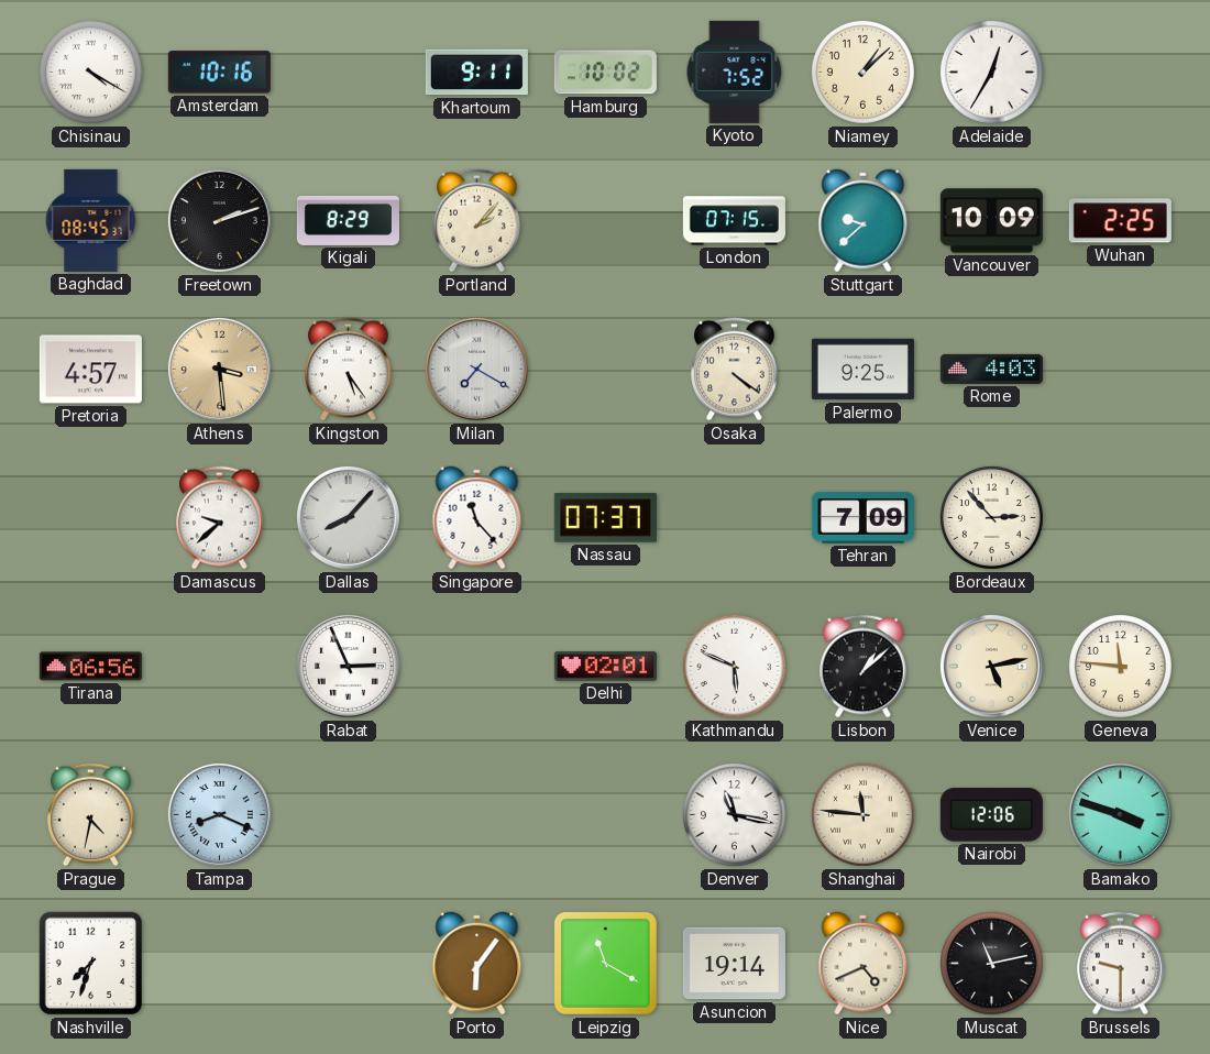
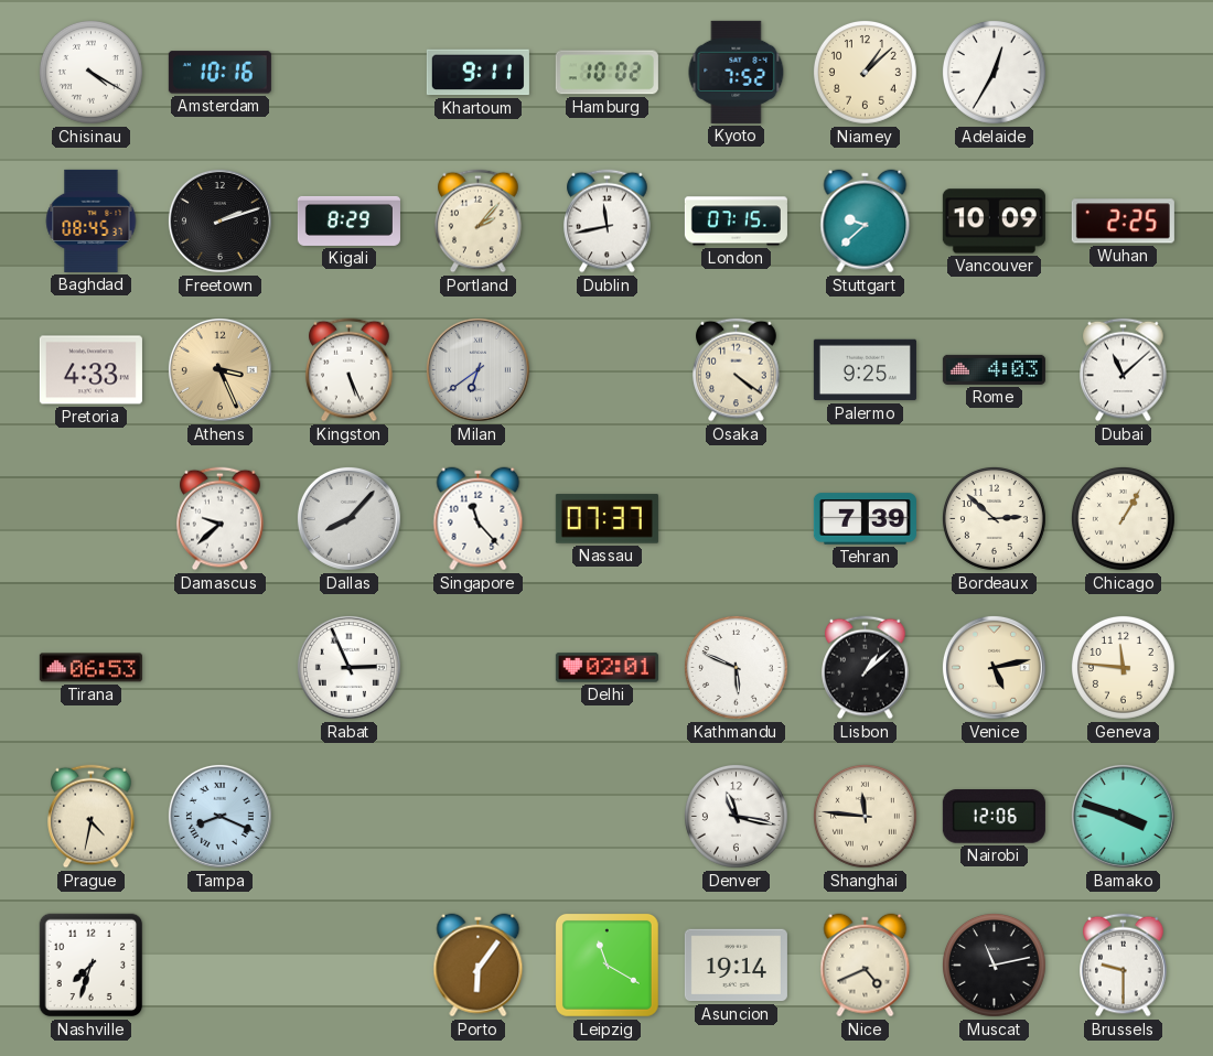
Dublin: none -> 11:43 (608, 222)
Pretoria: 4:57 -> 4:33 (90, 370)
Athens: 3:29 -> 3:26 (219, 369)
Kingston: 5:24 -> 5:26 (350, 370)
Milan: 7:20 -> 6:39 (477, 369)
Dubai: none -> 11:08 (1124, 370)
Tehran: 7:09 -> 7:39 (865, 519)
Bordeaux: 2:53 -> 2:52 (994, 518)
Chicago: none -> 1:05 (1123, 518)
Tirana: 06:56 -> 06:53 (90, 668)
